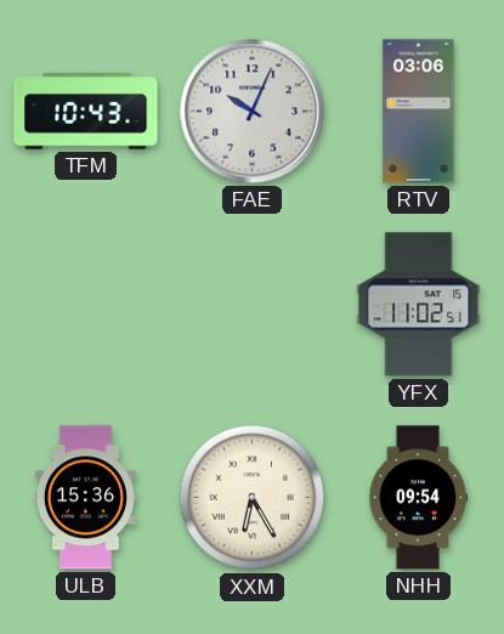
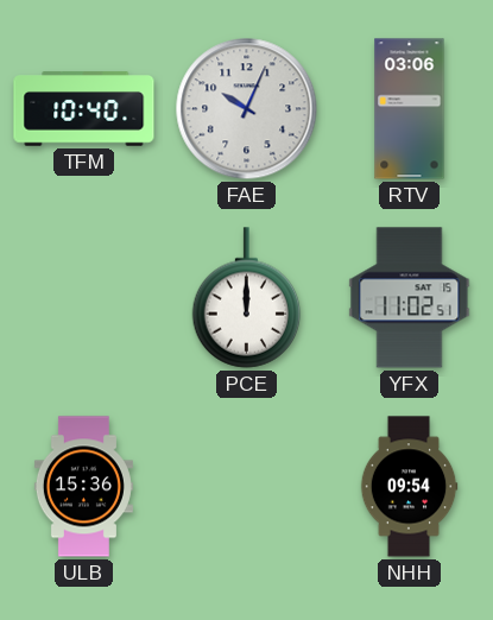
TFM: 10:43 -> 10:40 (84, 109)
PCE: none -> 12:00 (247, 298)
XXM: 6:25 -> none (253, 498)
